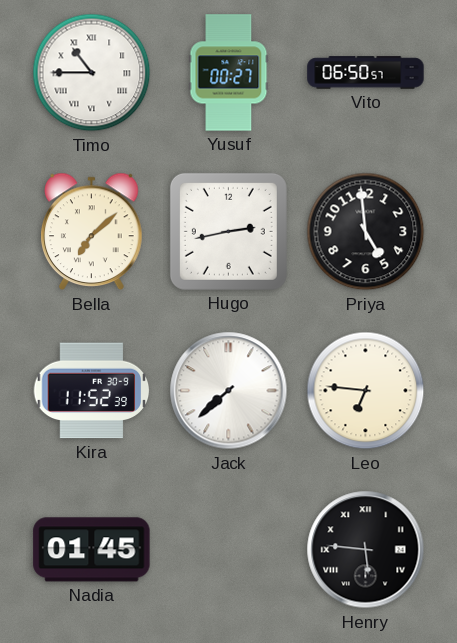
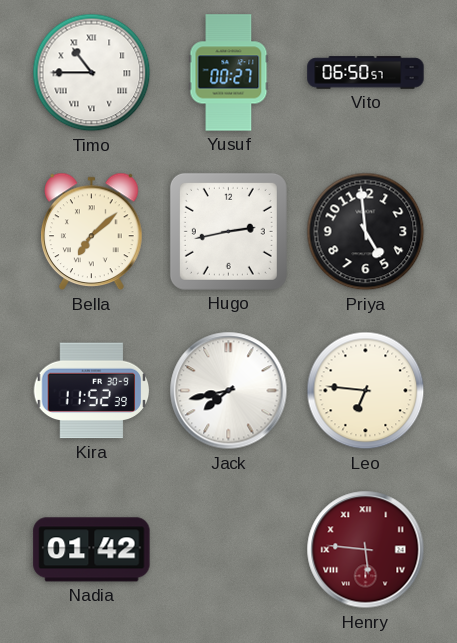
Jack: 7:38 -> 7:43 (229, 391)
Nadia: 01:45 -> 01:42 (92, 550)
Henry dial: black -> burgundy (366, 550)
